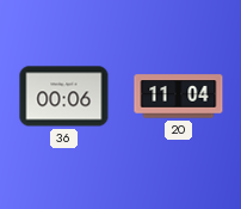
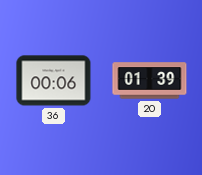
20: 11:04 -> 01:39 (150, 81)
